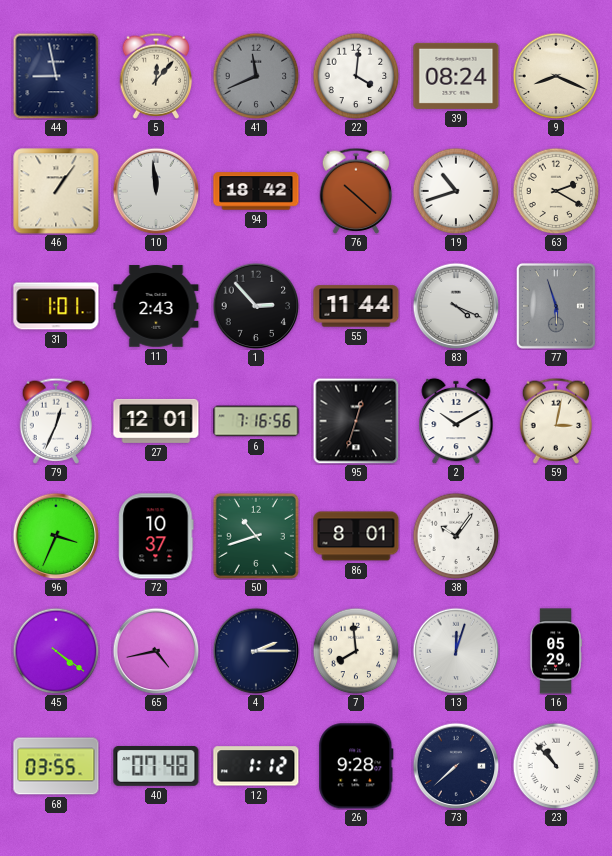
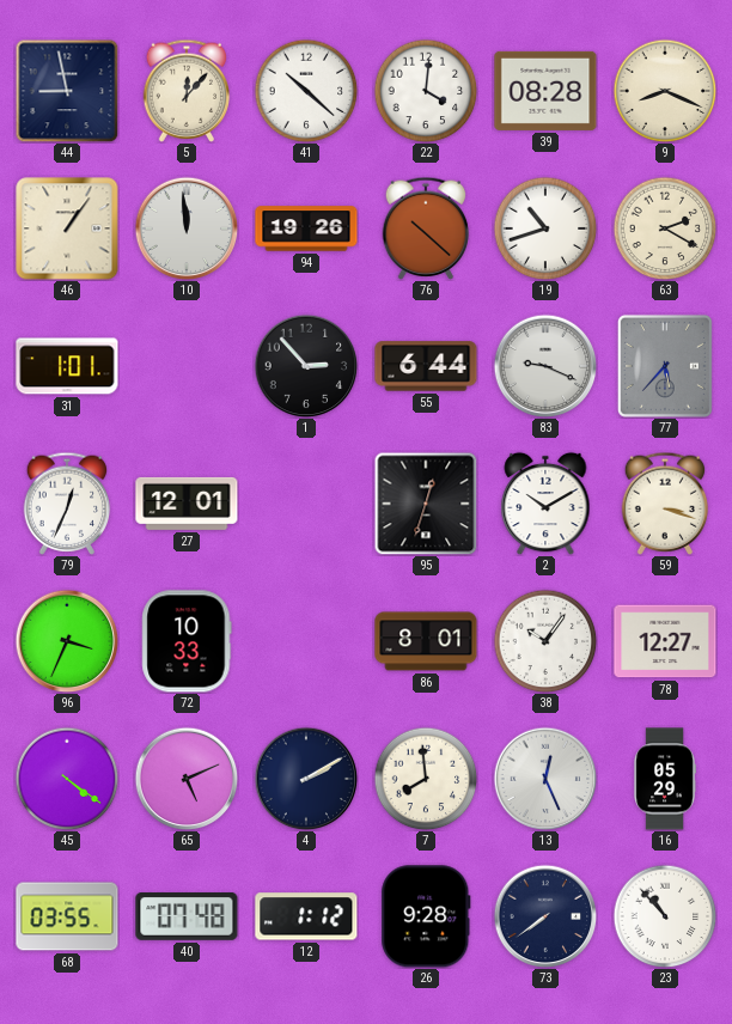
41: 11:41 -> 10:22 (306, 91)
41 dial: grey -> white (306, 91)
39: 08:24 -> 08:28 (545, 91)
94: 18:42 -> 19:26 (306, 228)
11: 2:43 -> none (156, 306)
55: 11:44 -> 6:44 (426, 366)
83: 4:19 -> 9:19 (545, 366)
77: 5:57 -> 5:37 (665, 366)
6: 7:16 -> none (256, 421)
59: 3:02 -> 3:18 (665, 504)
72: 10:37 -> 10:33 (187, 641)
50: 10:42 -> none (256, 536)
78: none -> 12:27 (665, 641)
65: 4:43 -> 5:11 (187, 779)
4: 2:15 -> 2:10 (306, 779)
13: 12:03 -> 12:26 (545, 779)
73: 7:38 -> 7:39 (545, 916)
